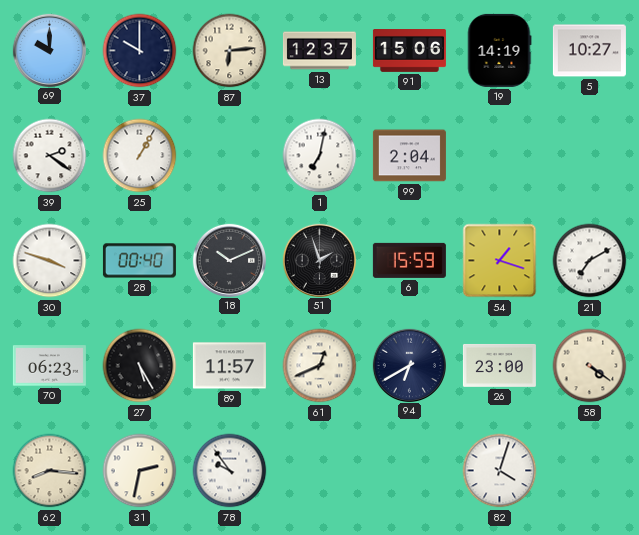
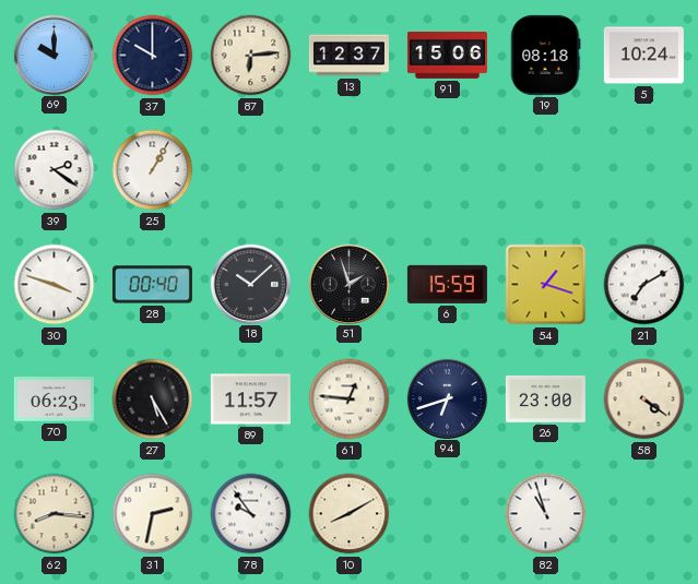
19: 14:19 -> 08:18 (545, 55)
5: 10:27 -> 10:24 (643, 56)
1: 7:02 -> none (320, 156)
99: 2:04 -> none (409, 156)
18: 10:11 -> 10:08 (250, 284)
61: 12:41 -> 12:46 (350, 400)
94: 6:40 -> 6:42 (447, 398)
10: none -> 8:10 (350, 514)
82: 4:03 -> 10:57 (546, 514)
